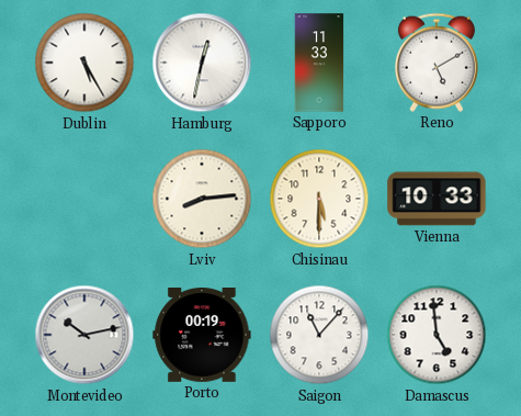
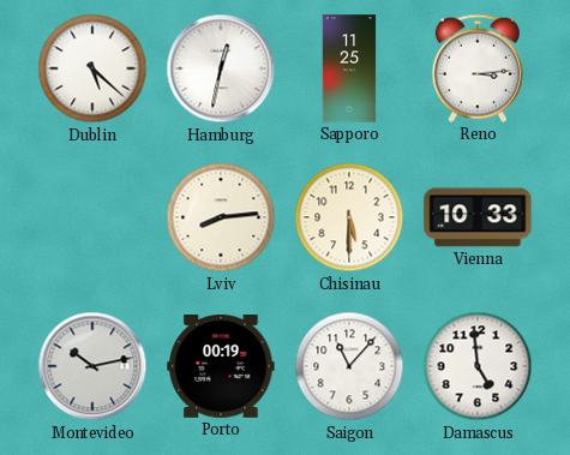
Dublin: 5:25 -> 5:22 (92, 68)
Sapporo: 11:33 -> 11:25 (349, 68)
Reno: 5:10 -> 3:14 (478, 68)
